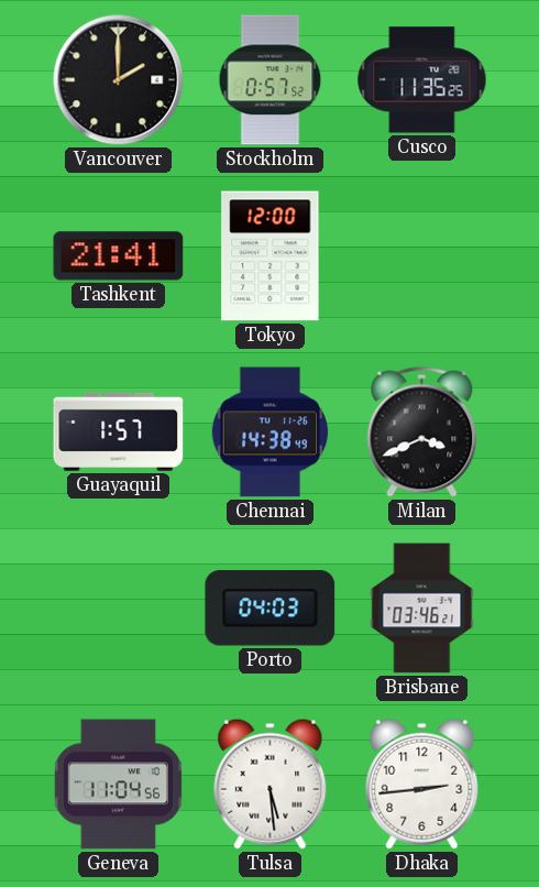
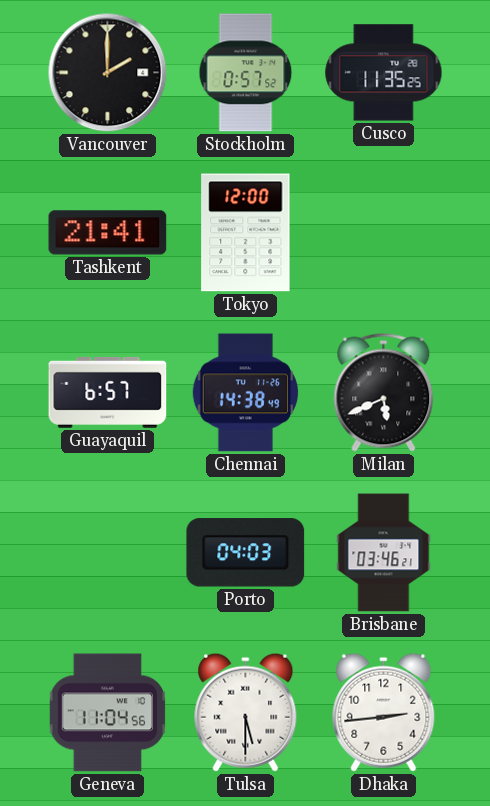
Guayaquil: 1:57 -> 6:57 (108, 392)
Milan: 3:41 -> 5:41 (384, 393)
Tulsa: 5:29 -> 5:30 (246, 712)
